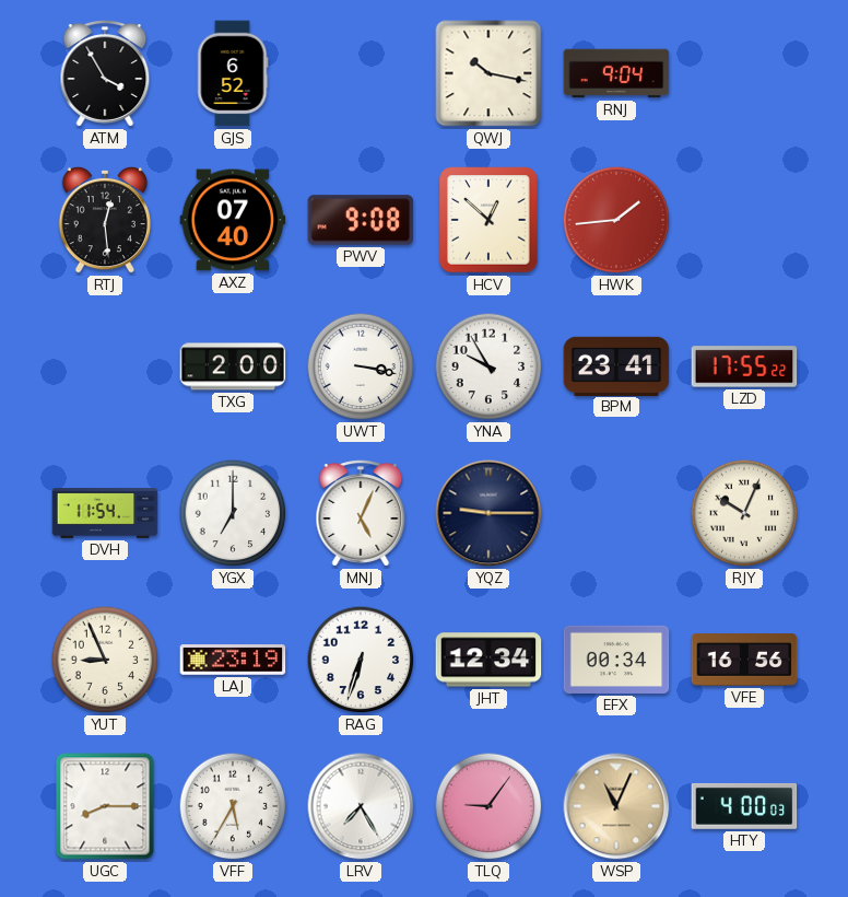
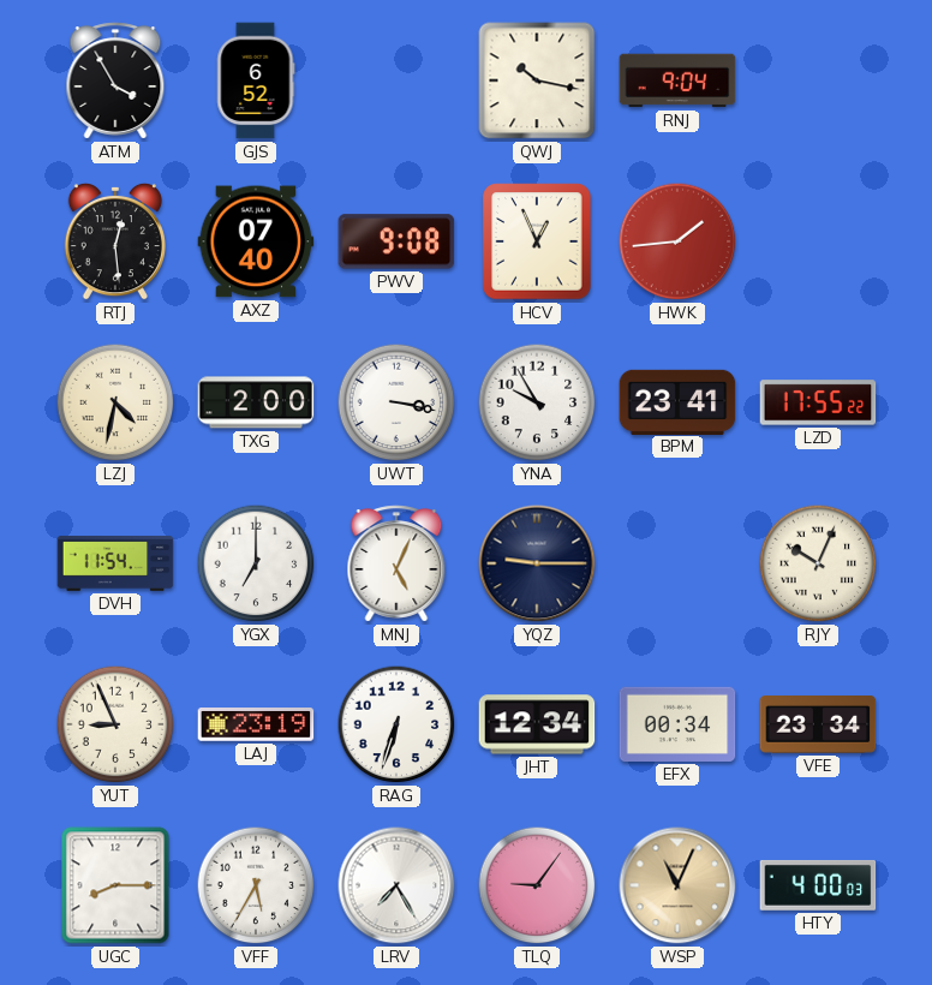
HCV: 12:52 -> 12:56 (537, 241)
LZJ: none -> 4:32 (115, 402)
VFE: 16:56 -> 23:34 (818, 726)
